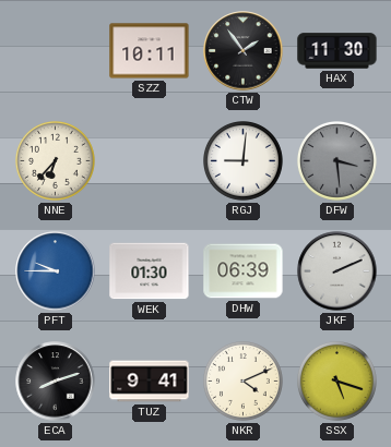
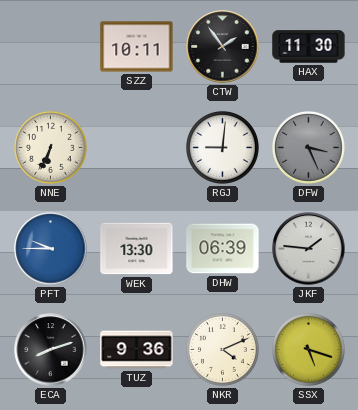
NNE: 6:37 -> 6:34 (51, 148)
DFW: 3:29 -> 3:26 (309, 148)
WEK: 01:30 -> 13:30 (137, 249)
JKF: 2:11 -> 1:46 (309, 249)
TUZ: 9:41 -> 9:36 (137, 350)
